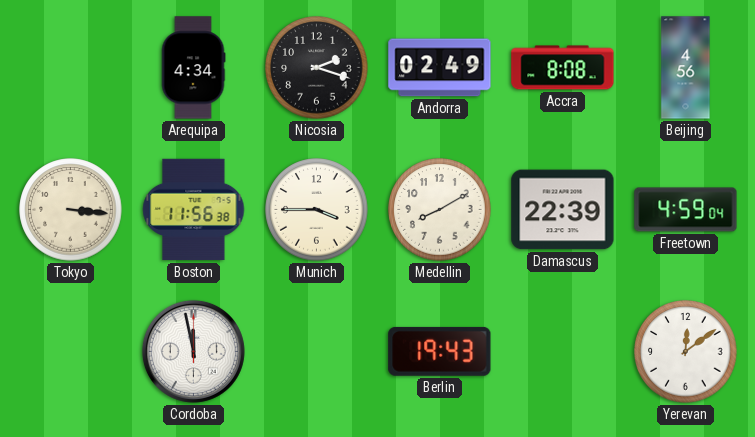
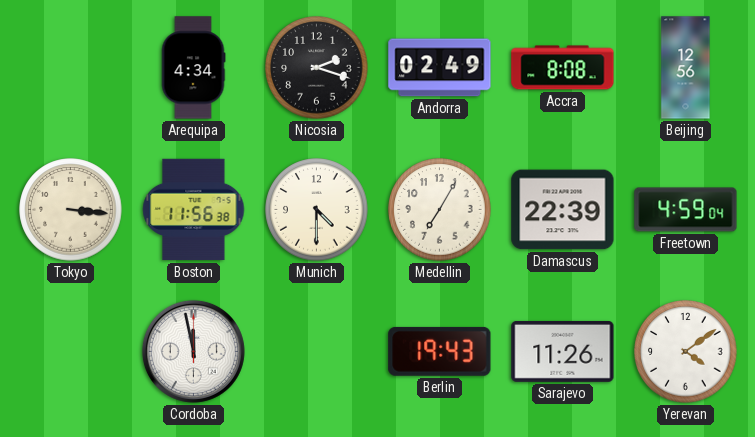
Beijing: 4:56 -> 12:56 (686, 68)
Munich: 3:45 -> 4:30 (317, 210)
Medellin: 8:10 -> 7:05 (440, 210)
Sarajevo: none -> 11:26 (563, 351)
Yerevan: 12:09 -> 4:09 (686, 352)
